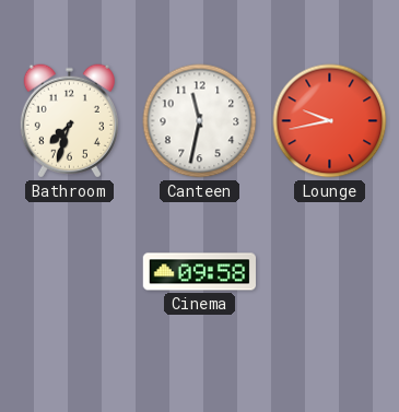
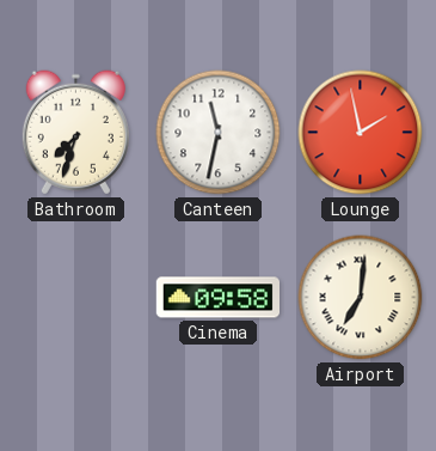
Lounge: 9:43 -> 1:58 (361, 133)
Airport: none -> 7:01 (361, 298)
